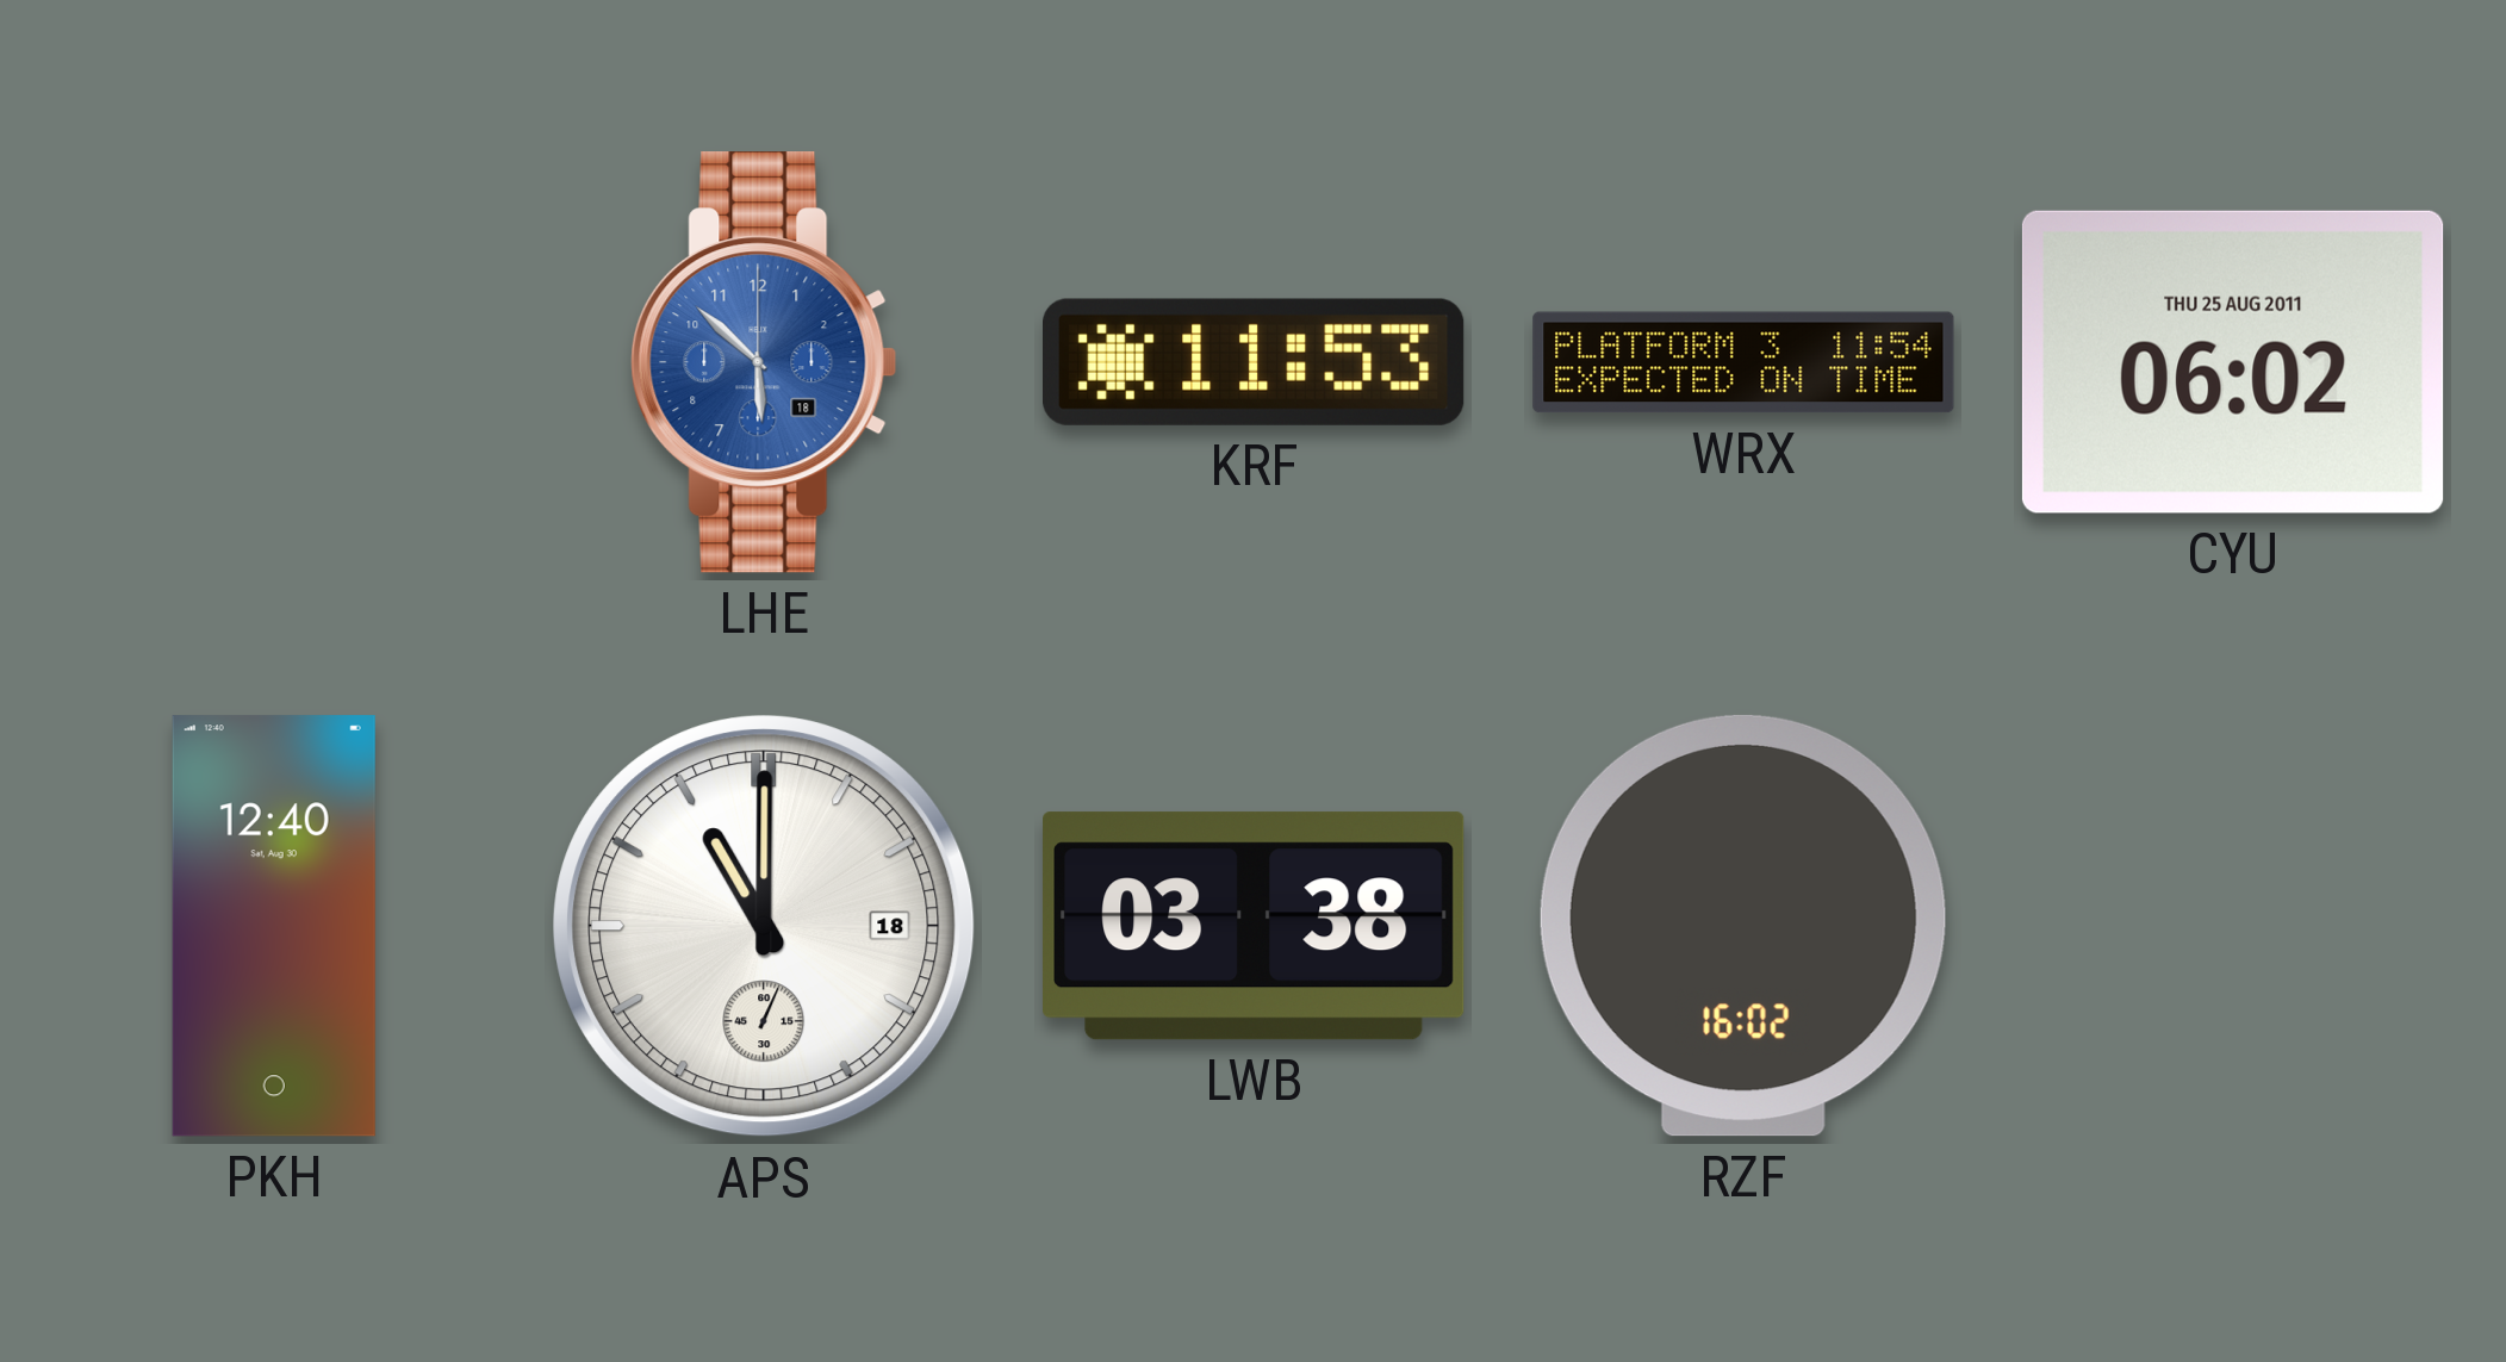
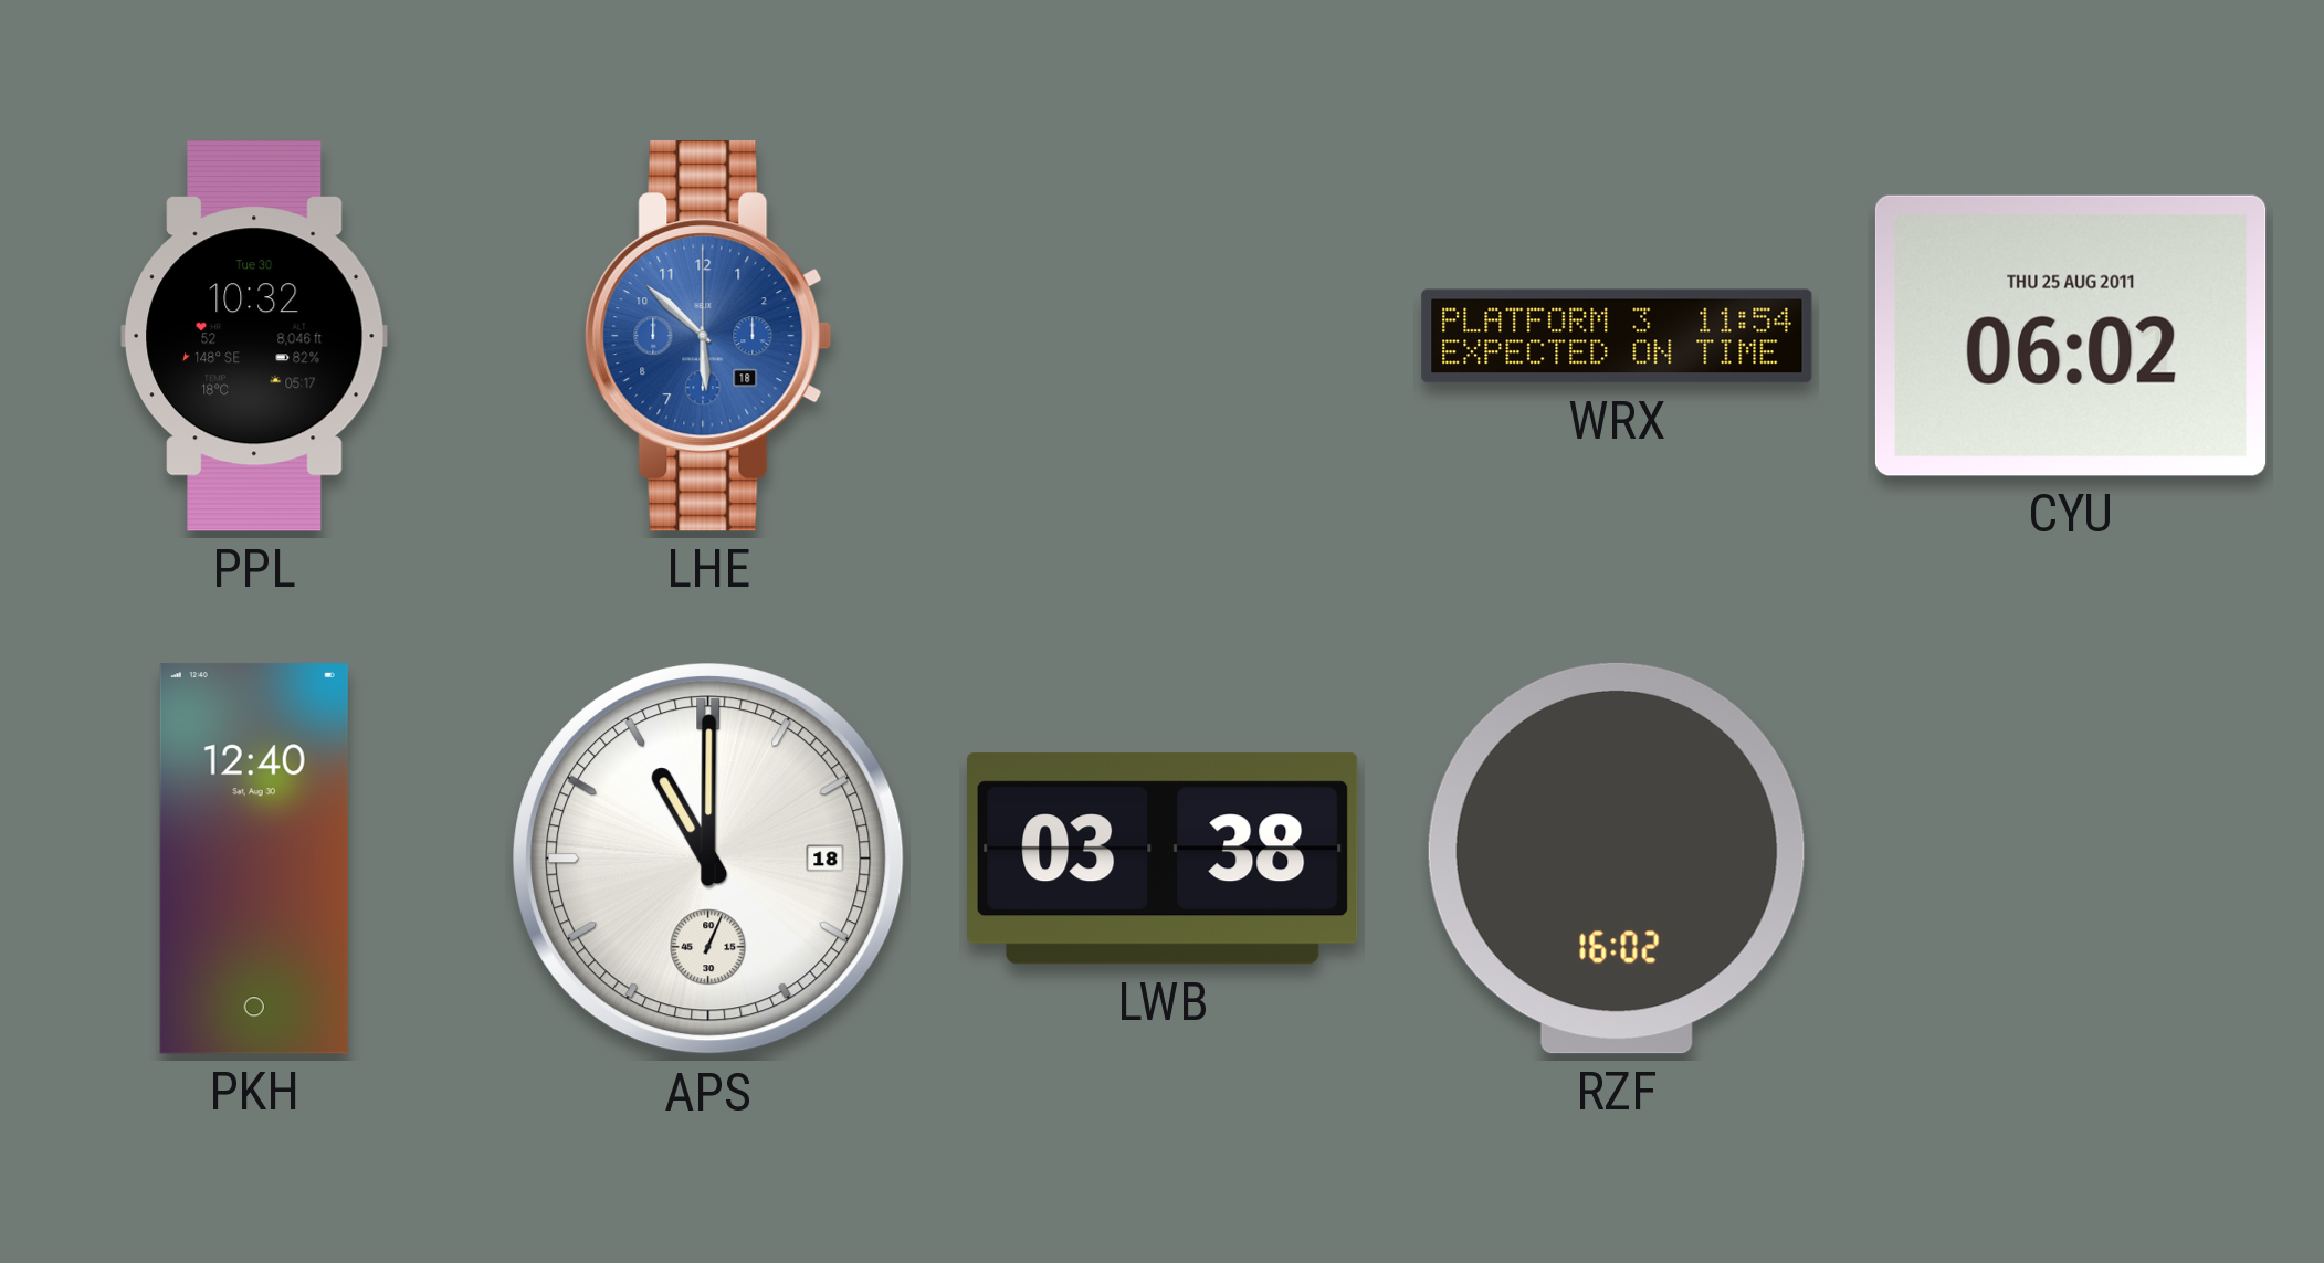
PPL: none -> 10:32 (255, 336)
KRF: 11:53 -> none (1255, 362)
